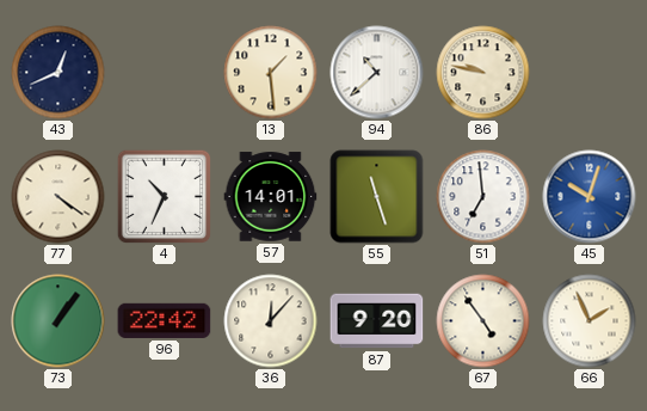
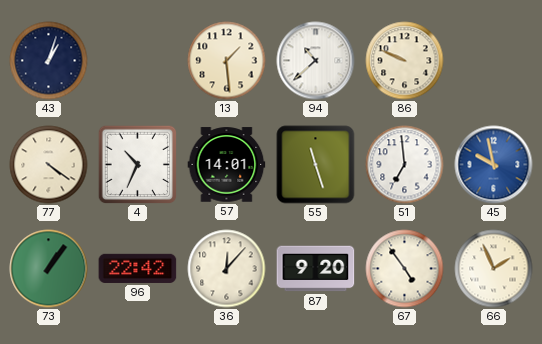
43: 12:41 -> 1:03 (49, 61)
86: 9:47 -> 9:49 (405, 61)
45: 10:03 -> 9:58 (494, 165)
